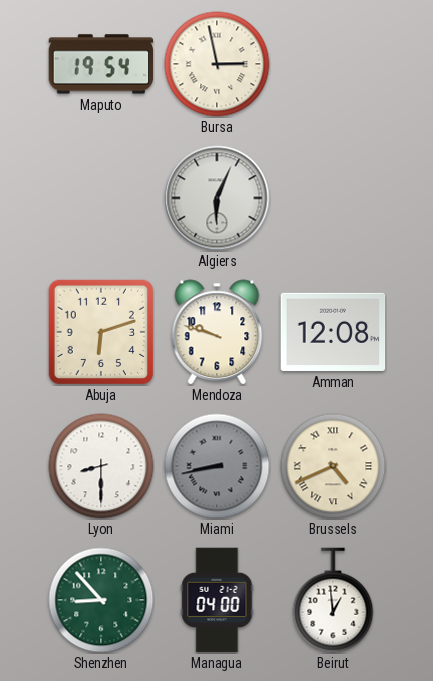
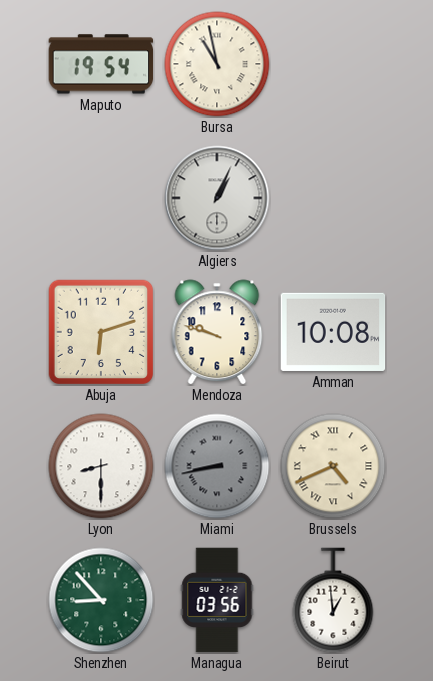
Bursa: 2:58 -> 10:58 (217, 64)
Algiers: 6:04 -> 1:04 (217, 198)
Amman: 12:08 -> 10:08 (333, 332)
Managua: 04:00 -> 03:56 (217, 600)
